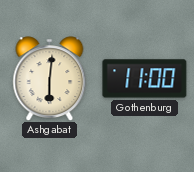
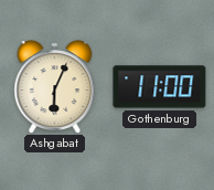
Ashgabat: 6:01 -> 6:04 (55, 86)
